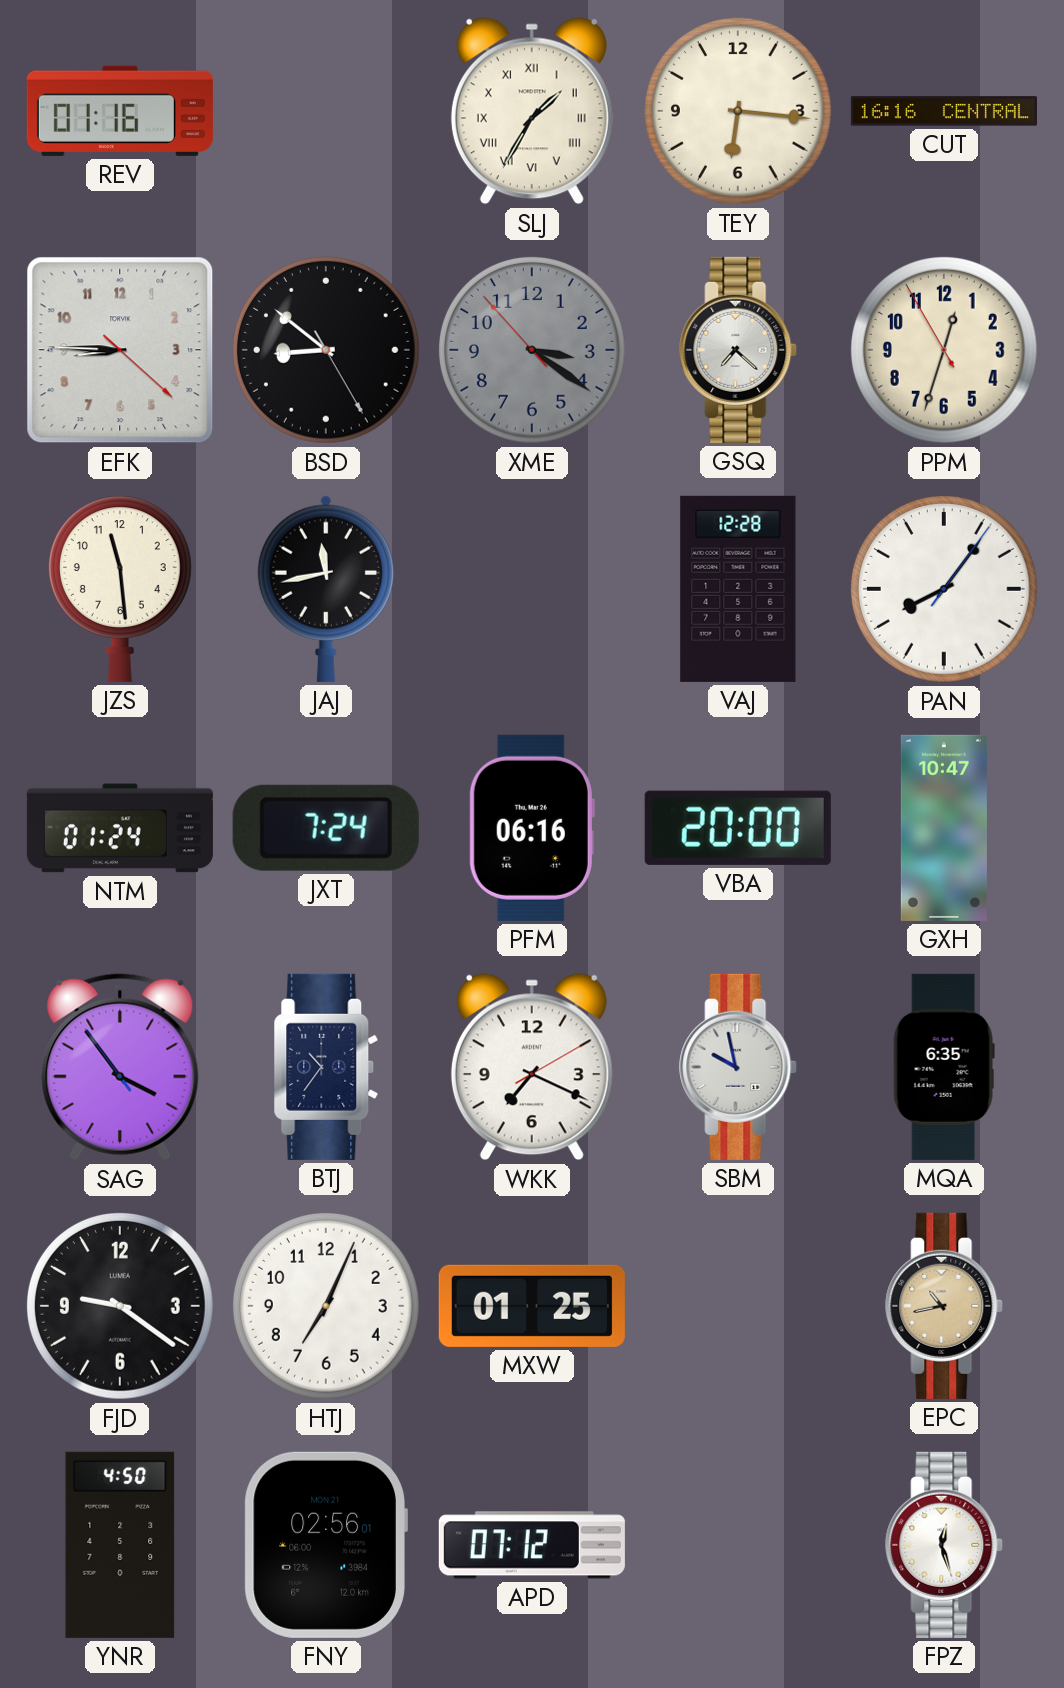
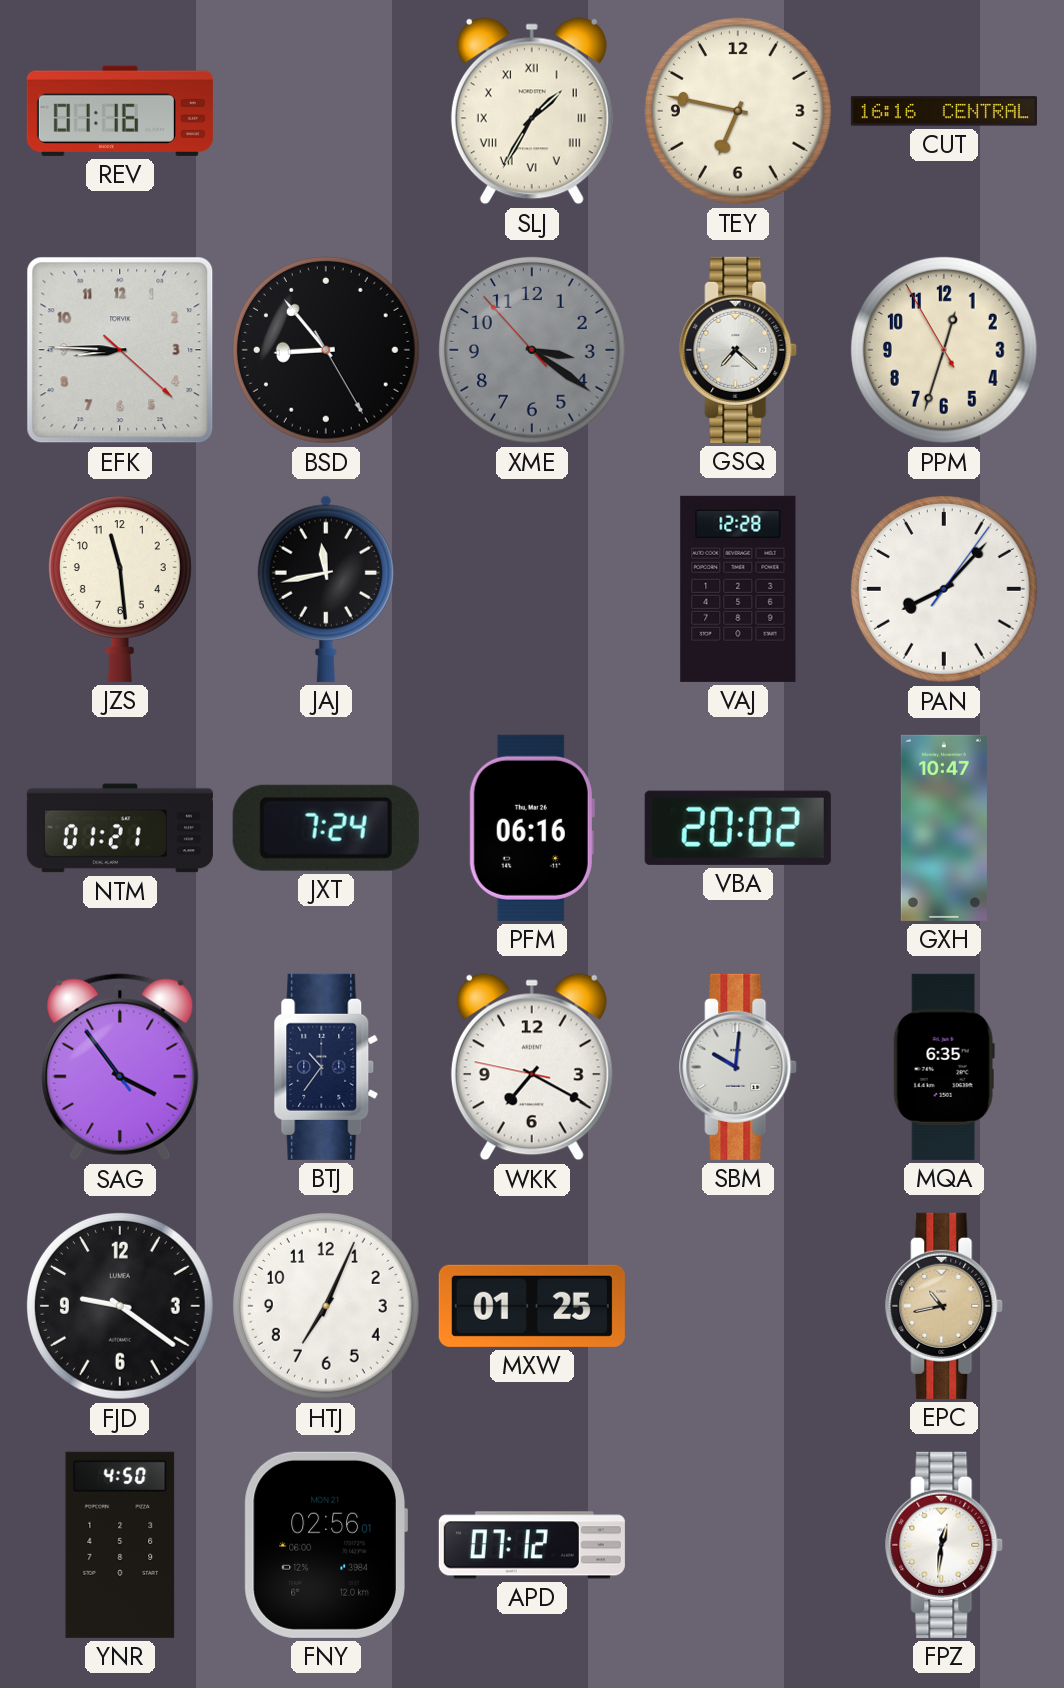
TEY: 6:16 -> 6:47 (738, 111)
BSD: 8:51 -> 8:53 (326, 350)
PAN: 8:06 -> 8:07 (944, 589)
NTM: 01:24 -> 01:21 (120, 828)
VBA: 20:00 -> 20:02 (738, 828)
WKK: 7:19:10 -> 7:19:47 (532, 1067)
SBM: 9:58 -> 10:01 (739, 1067)
FPZ: 12:27 -> 12:31 (945, 1545)
